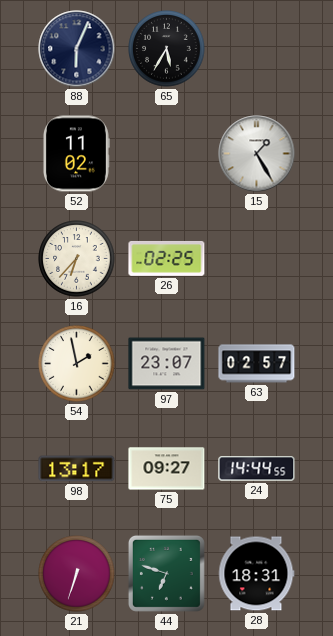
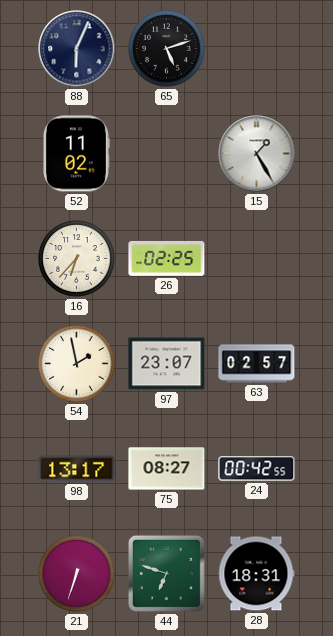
65: 5:35 -> 5:12 (167, 49)
75: 09:27 -> 08:27 (167, 469)
24: 14:44 -> 00:42 (257, 469)
